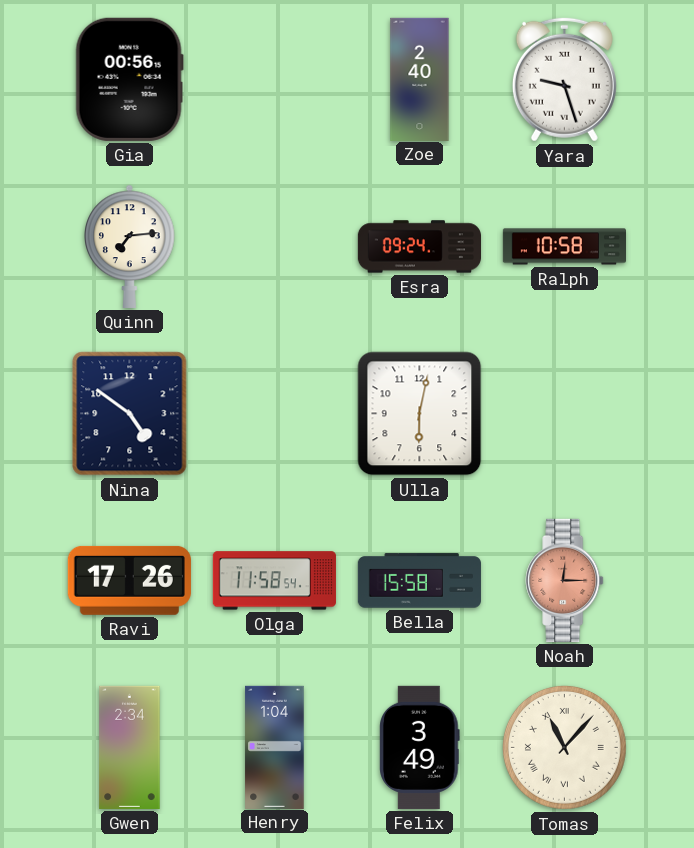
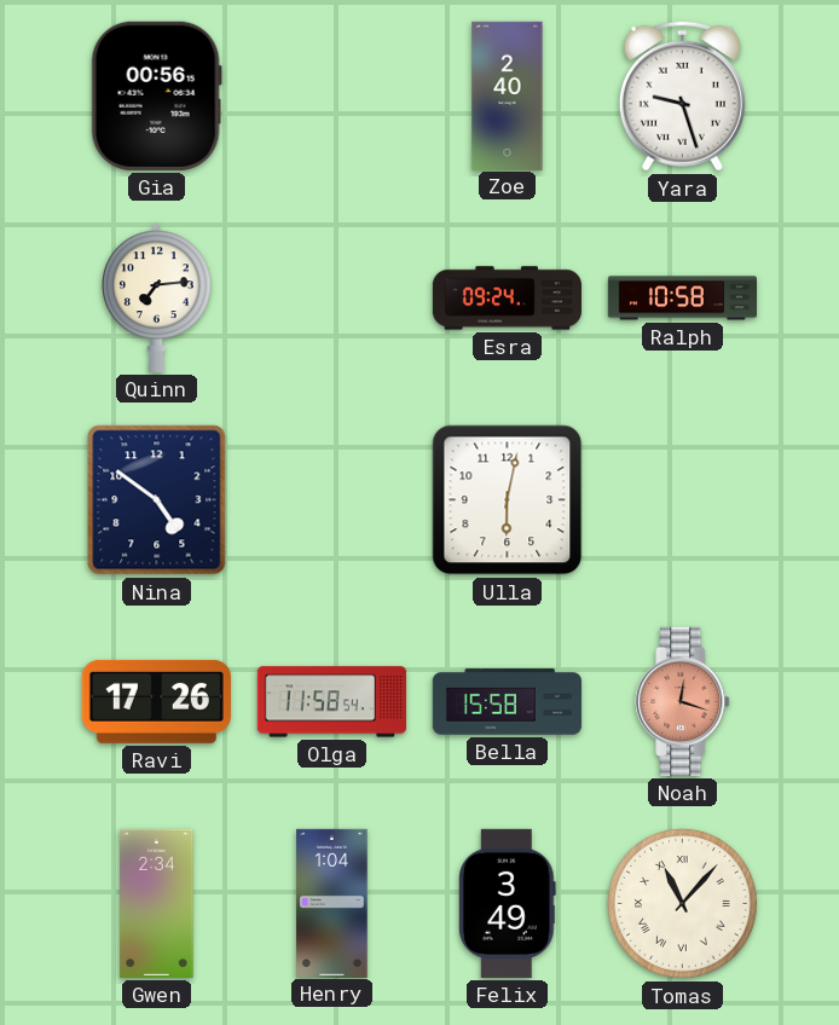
Noah: 12:15 -> 12:18 (683, 701)
